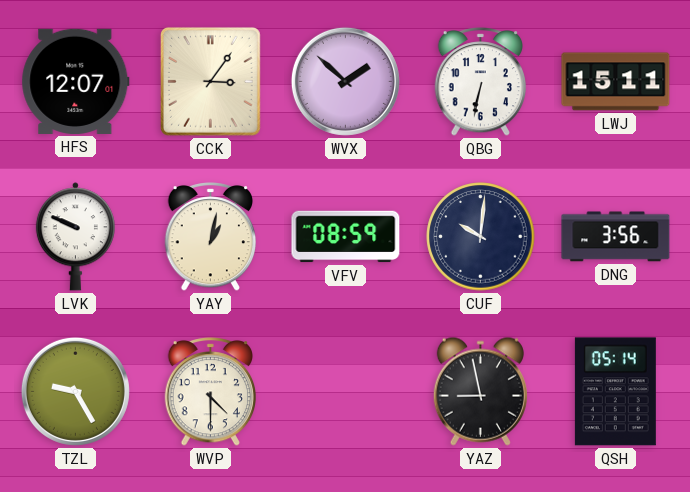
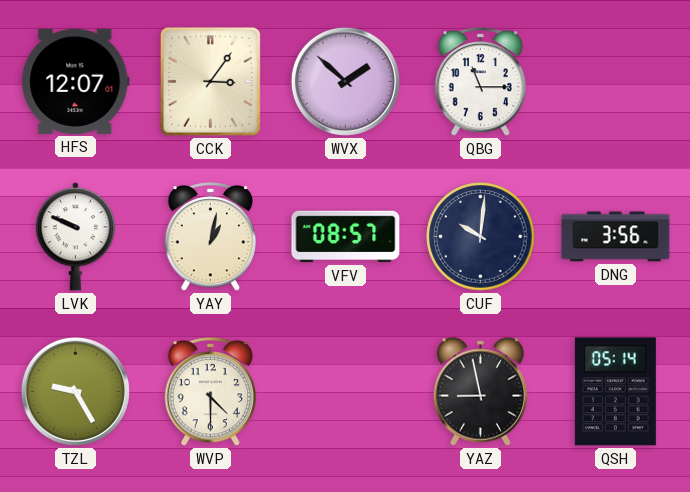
QBG: 6:32 -> 11:15 (480, 82)
LWJ: 15:11 -> none (616, 82)
VFV: 08:59 -> 08:57 (346, 237)
